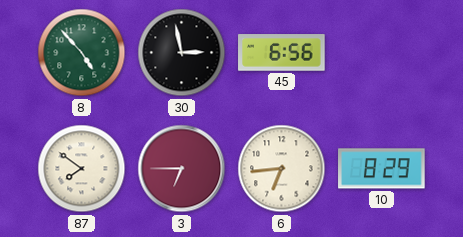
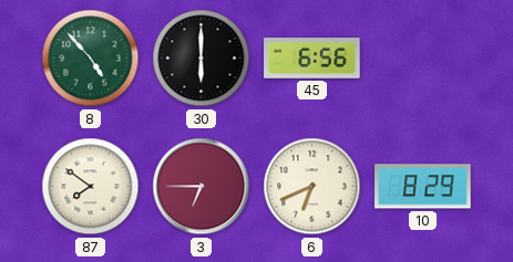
30: 2:58 -> 6:00 (202, 59)
6: 6:44 -> 6:41 (312, 187)
